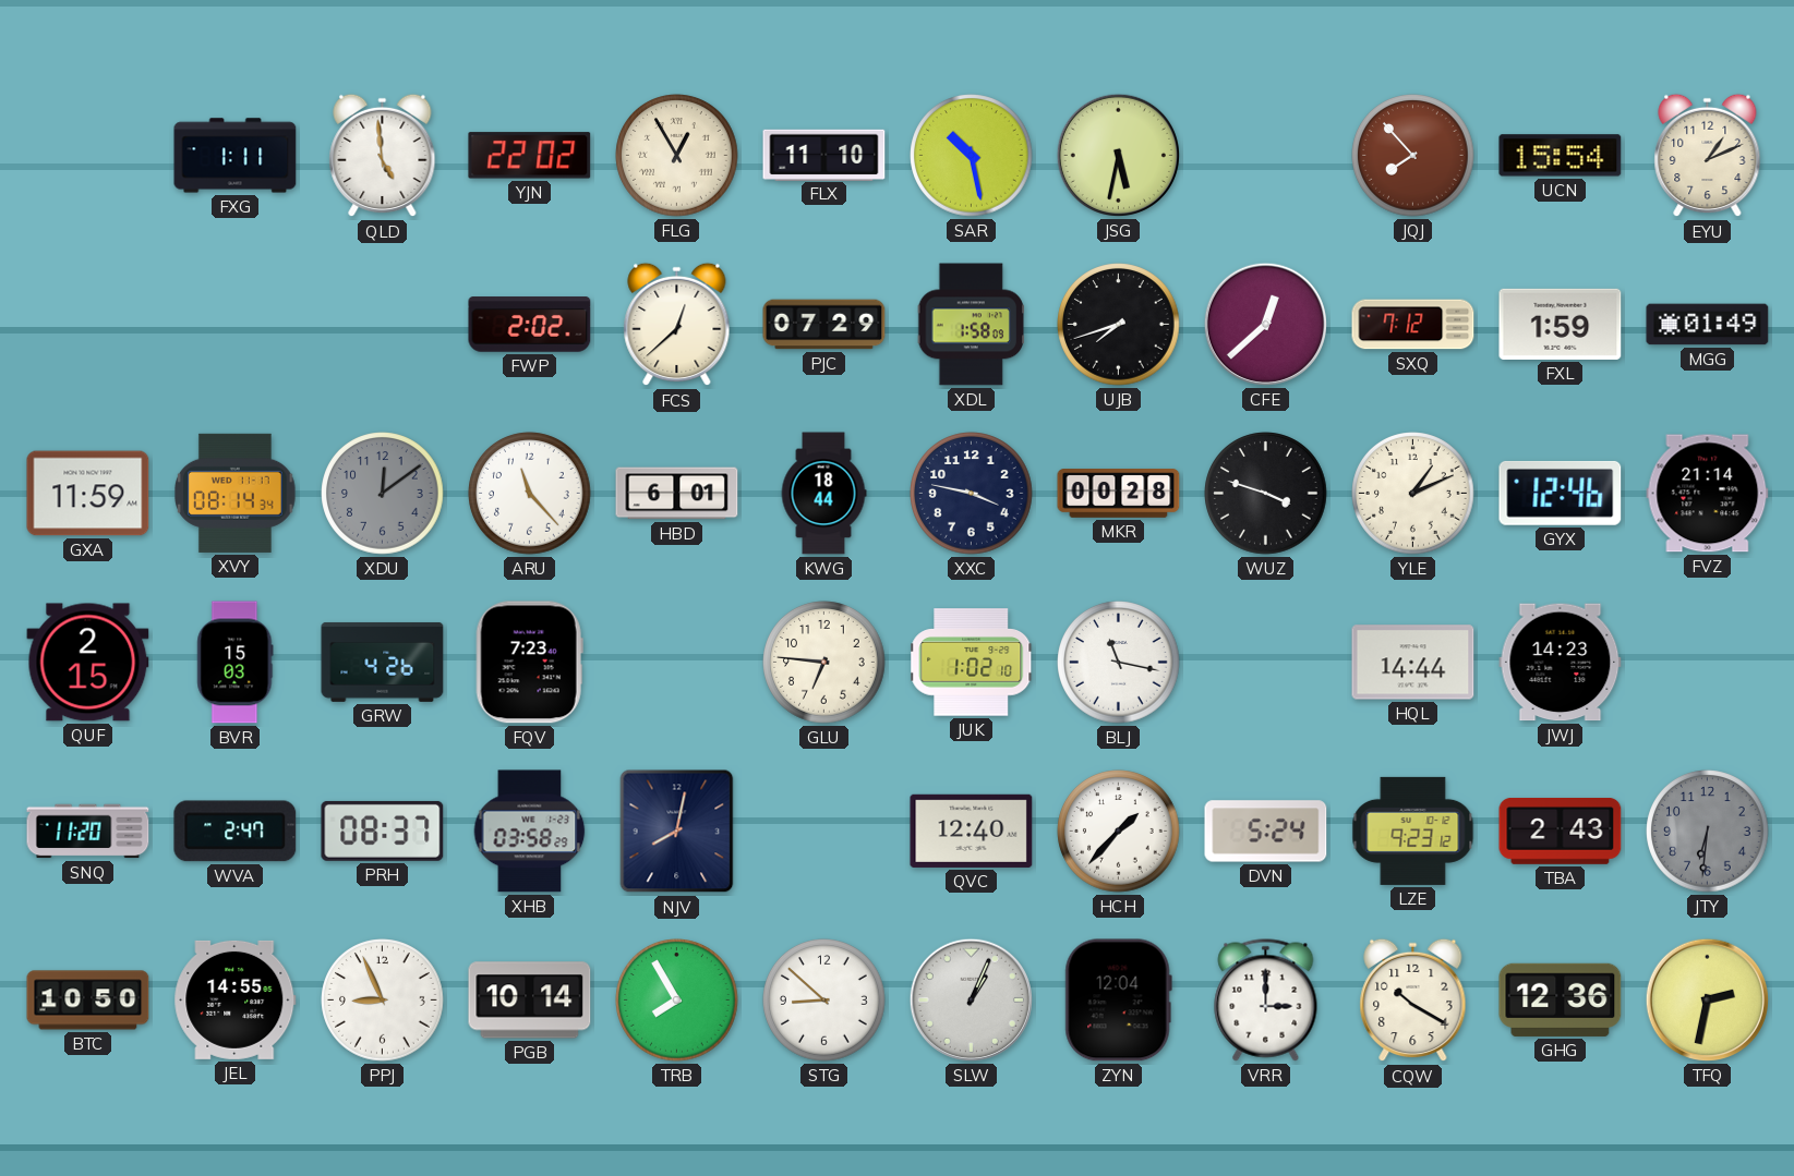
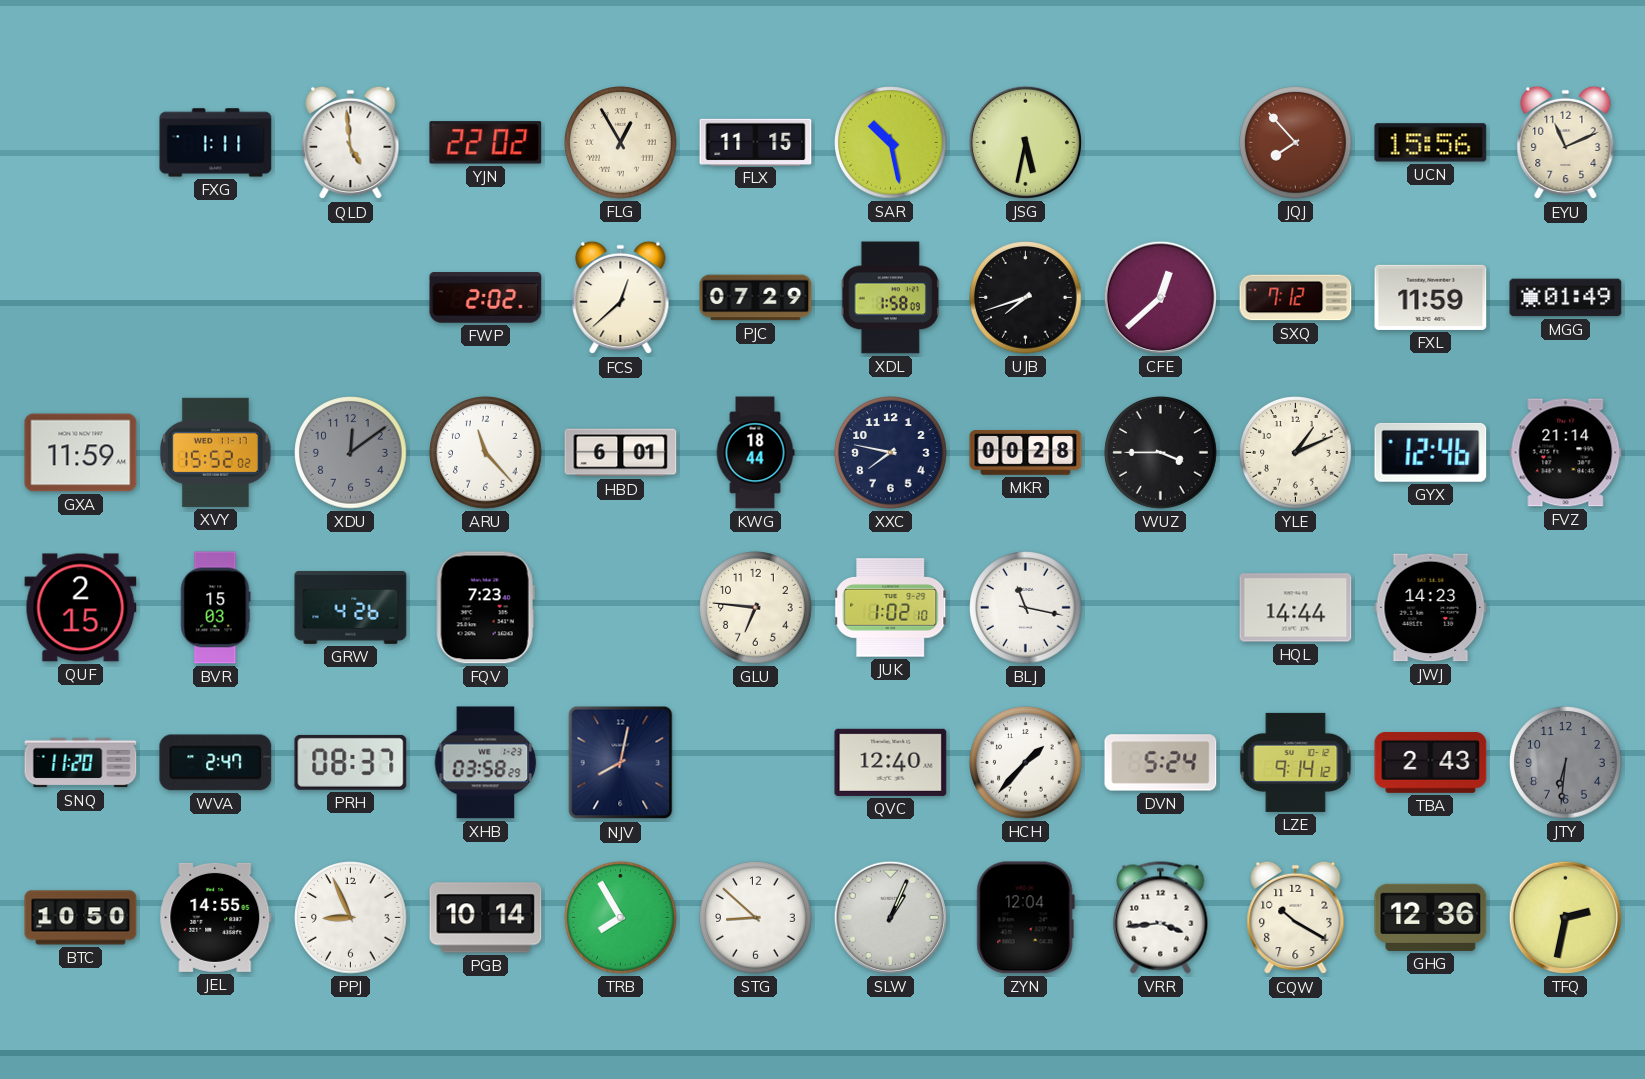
FLX: 11:10 -> 11:15 (756, 142)
UCN: 15:54 -> 15:56 (1431, 143)
EYU: 1:11 -> 11:11 (1566, 143)
FXL: 1:59 -> 11:59 (1431, 297)
XVY: 08:14 -> 15:52 (216, 452)
XXC: 3:47 -> 7:47 (891, 453)
WUZ: 3:48 -> 3:45 (1161, 453)
LZE: 9:23 -> 9:14 (1296, 762)
VRR: 3:00 -> 3:44 (1161, 918)
